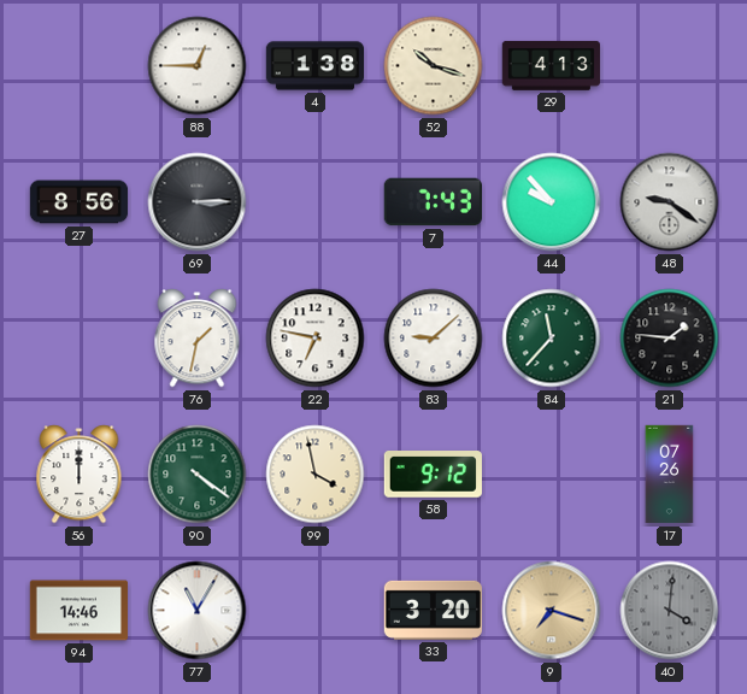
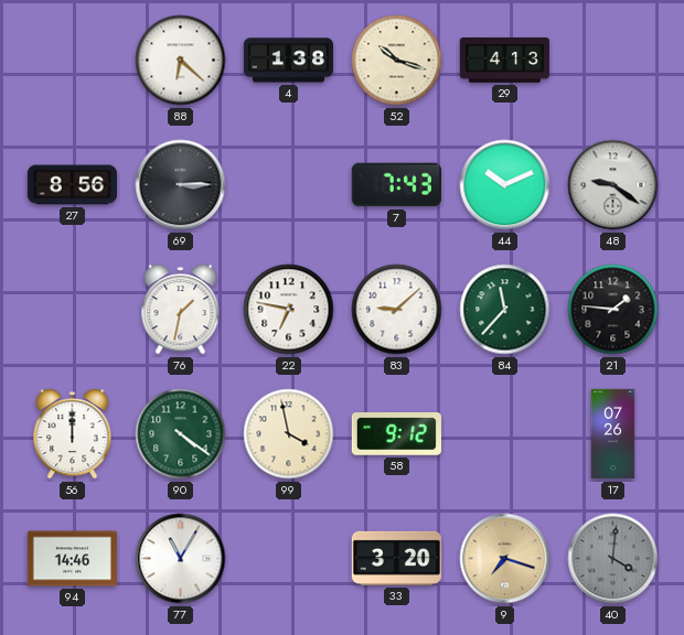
88: 12:45 -> 6:22 (181, 61)
44: 9:53 -> 10:11 (505, 185)
